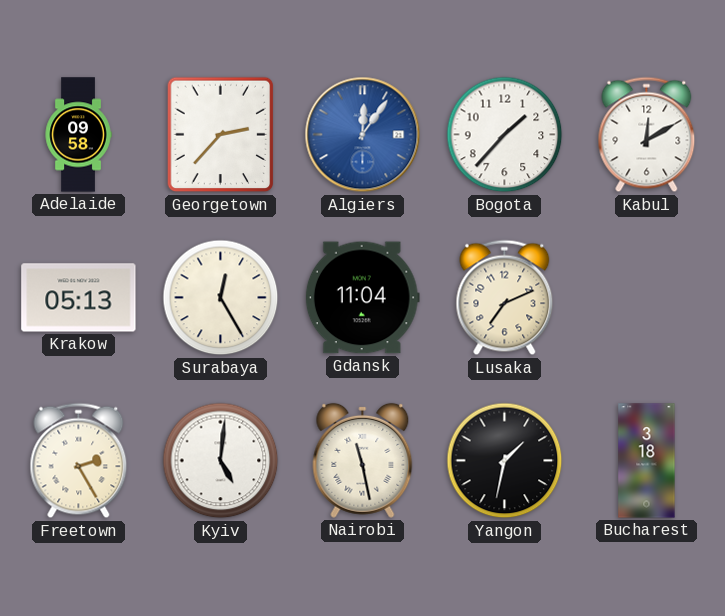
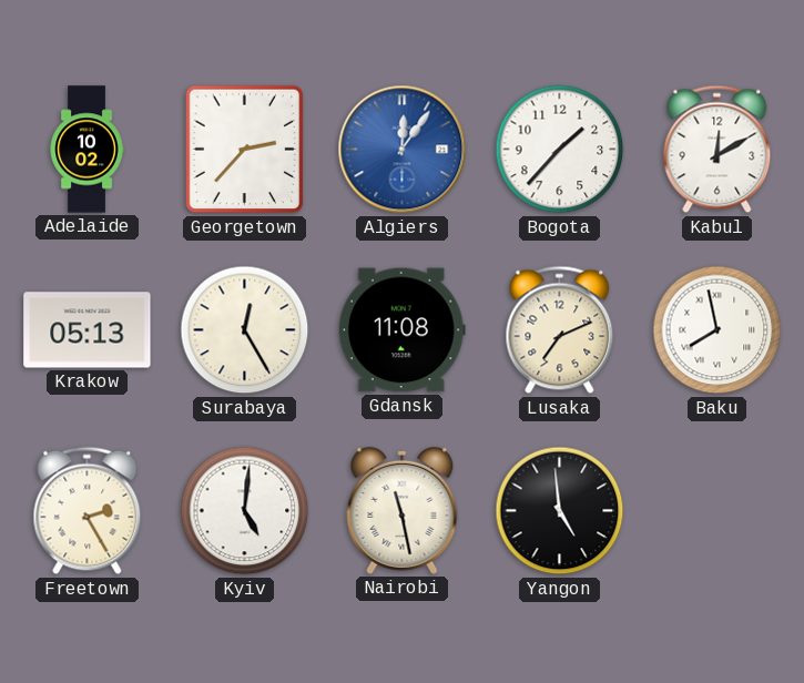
Adelaide: 09:58 -> 10:02 (86, 150)
Gdansk: 11:04 -> 11:08 (401, 330)
Baku: none -> 7:58 (718, 330)
Yangon: 1:32 -> 4:59 (560, 511)
Bucharest: 3:18 -> none (647, 461)
